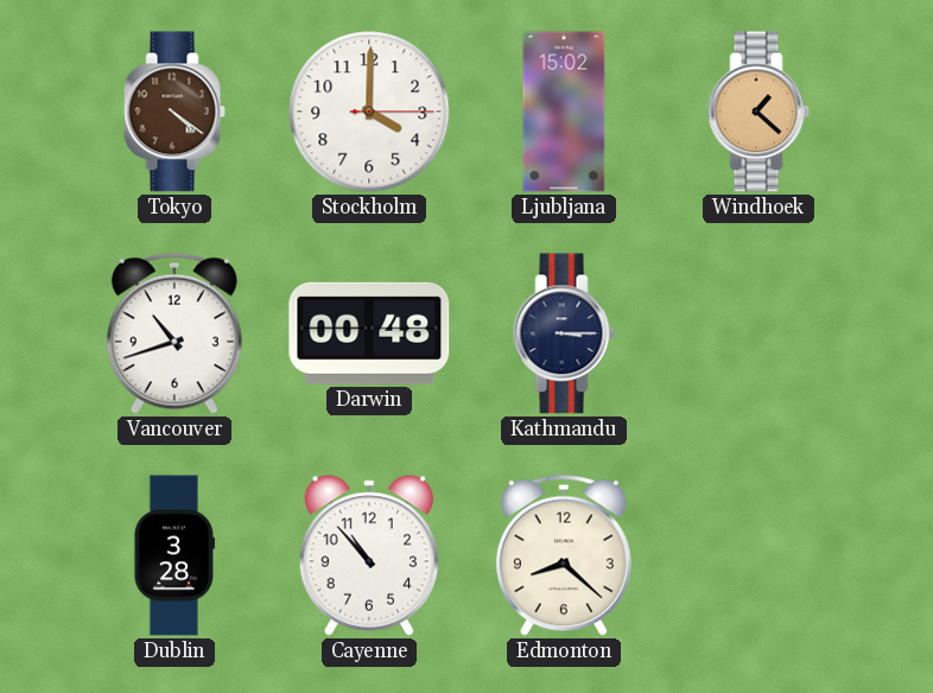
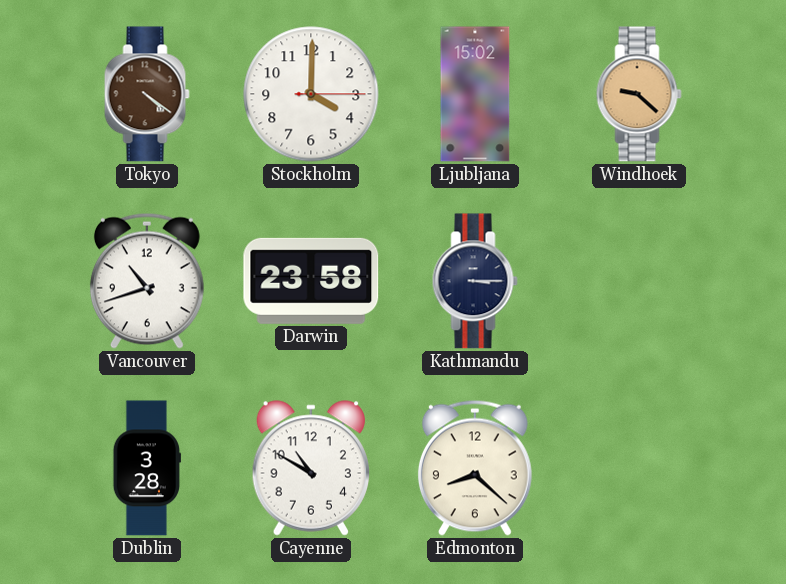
Windhoek: 1:22 -> 9:22 (639, 94)
Darwin: 00:48 -> 23:58 (311, 281)
Cayenne: 10:53 -> 10:50 (310, 468)
